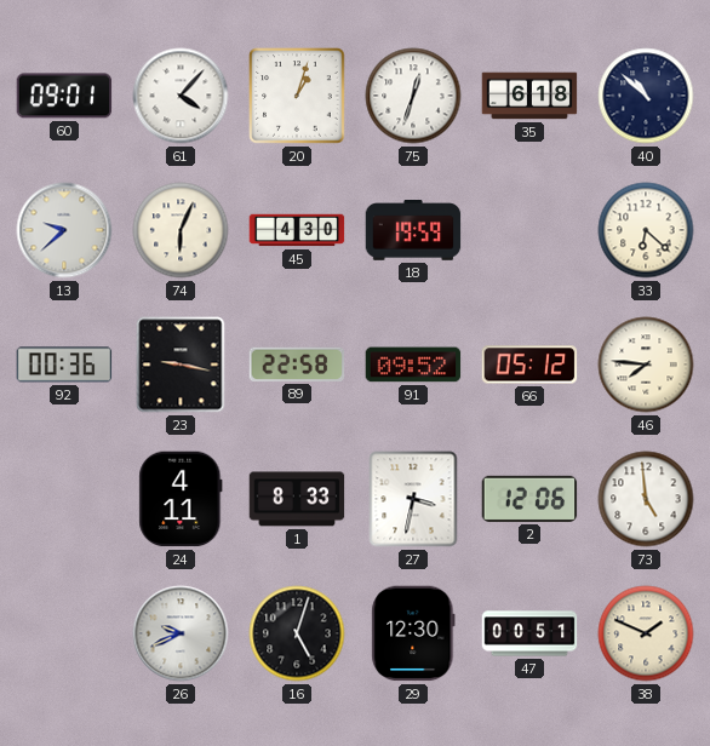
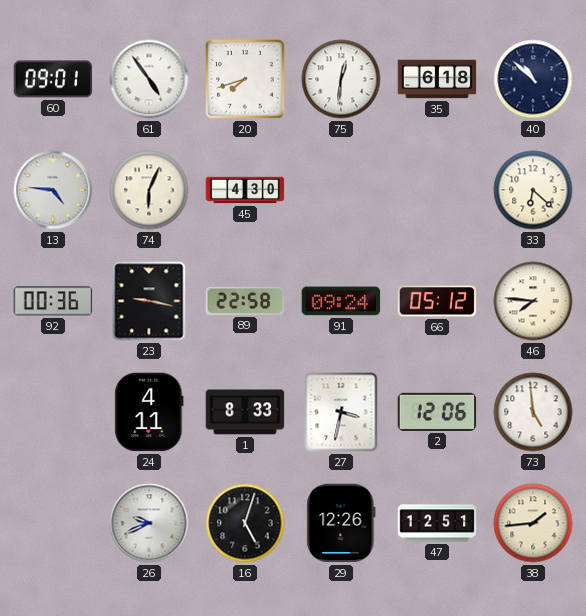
61: 4:07 -> 4:54 (149, 79)
20: 1:03 -> 7:42 (245, 79)
75: 12:33 -> 12:31 (341, 79)
13: 9:38 -> 4:46 (53, 190)
18: 19:59 -> none (413, 231)
91: 09:52 -> 09:24 (341, 301)
29: 12:30 -> 12:26 (341, 523)
47: 00:51 -> 12:51 (437, 523)
38: 1:49 -> 1:44 (533, 523)
